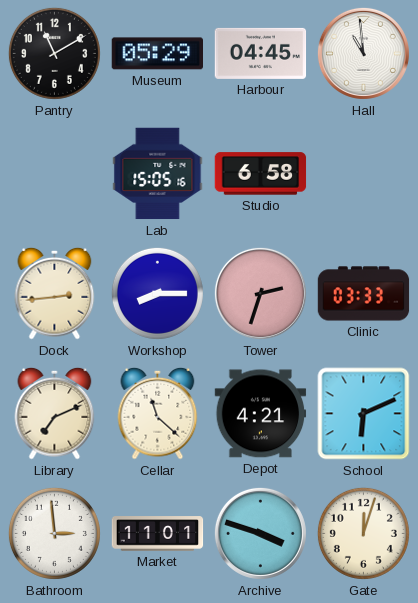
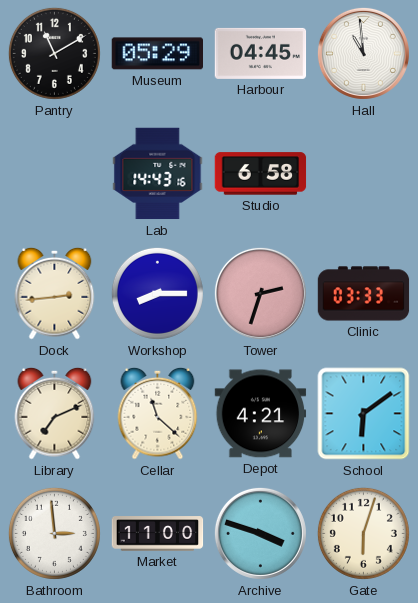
Lab: 15:05 -> 14:43 (158, 174)
School: 6:11 -> 6:09 (364, 414)
Market: 11:01 -> 11:00 (158, 534)
Gate: 12:03 -> 6:03 (363, 533)
